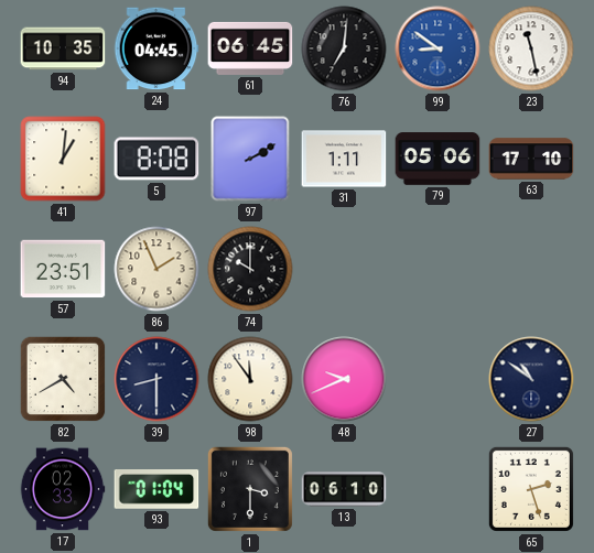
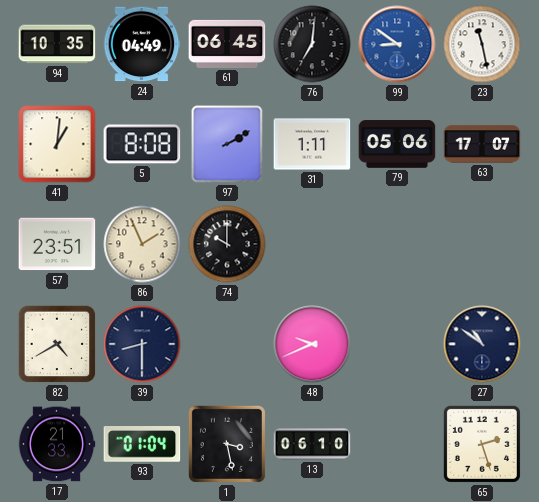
24: 04:45 -> 04:49 (142, 44)
63: 17:10 -> 17:07 (482, 144)
98: 11:54 -> none (250, 379)
17: 02:33 -> 21:33 (57, 444)
1: 3:30 -> 3:28 (227, 444)
